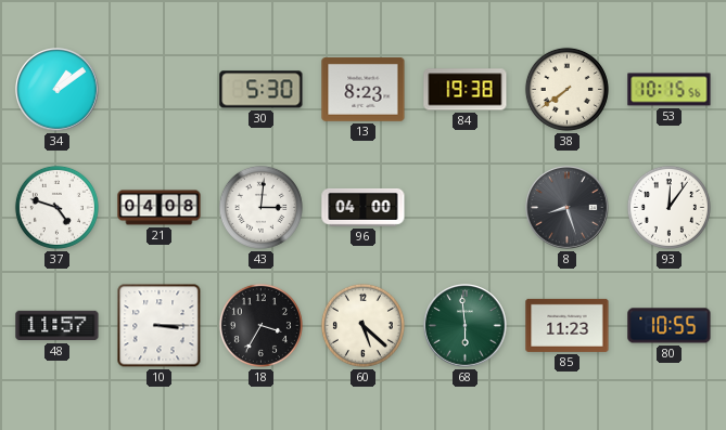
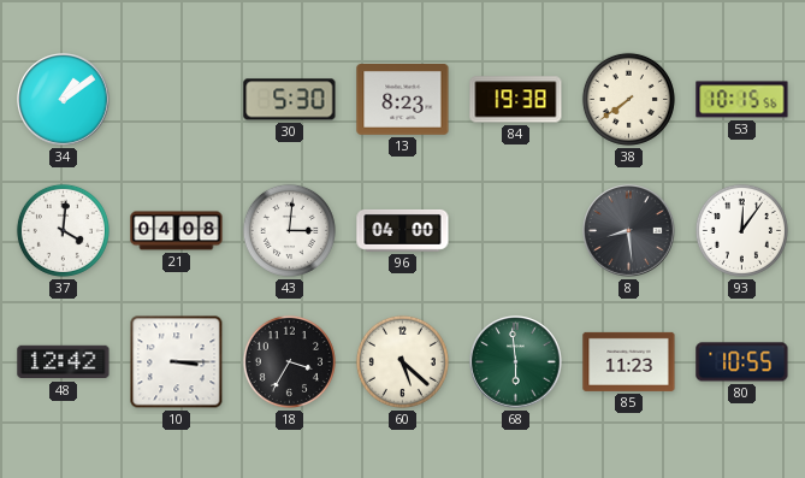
37: 4:48 -> 4:01 (63, 230)
8: 8:27 -> 8:29 (629, 231)
48: 11:57 -> 12:42 (64, 362)
